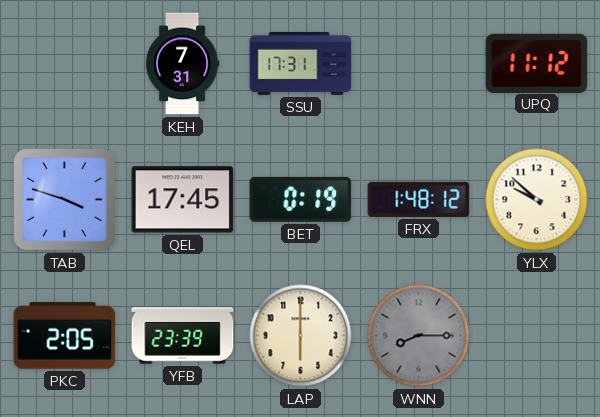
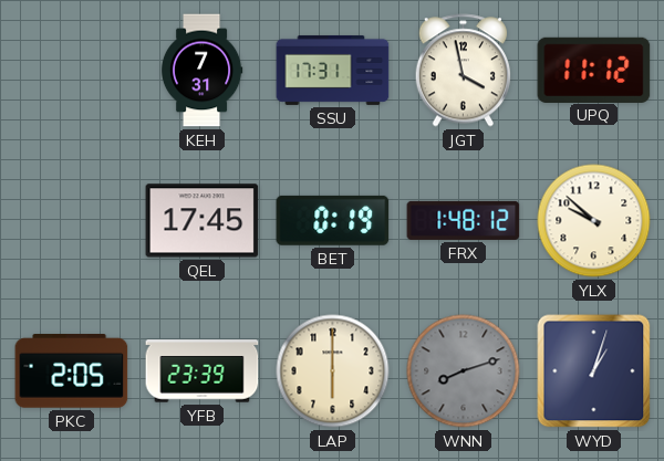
JGT: none -> 3:58 (463, 71)
TAB: 3:48 -> none (65, 200)
WNN: 8:15 -> 8:12 (464, 371)
WYD: none -> 1:03 (594, 371)
